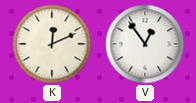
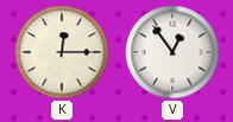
K: 12:11 -> 12:15 (62, 52)
